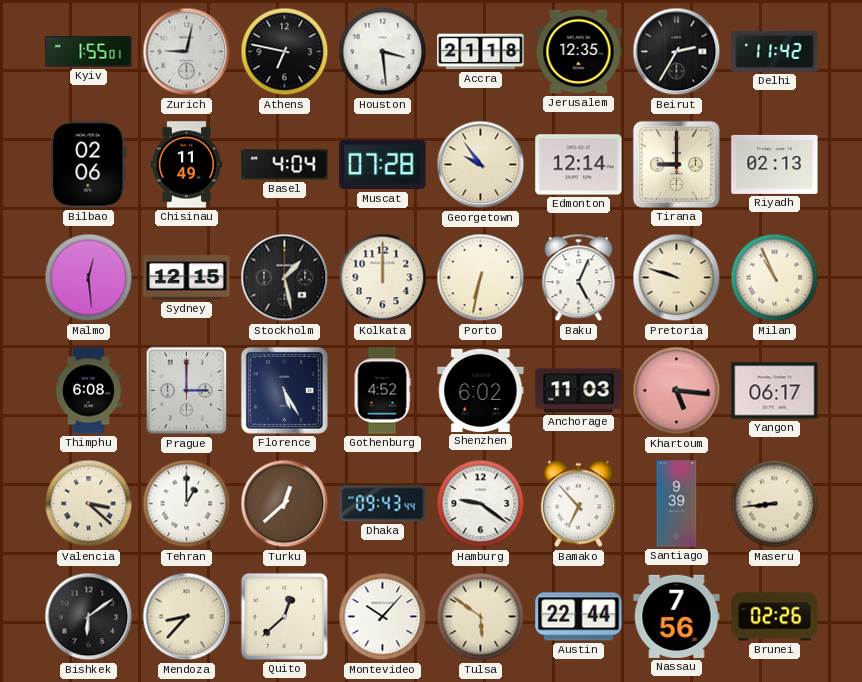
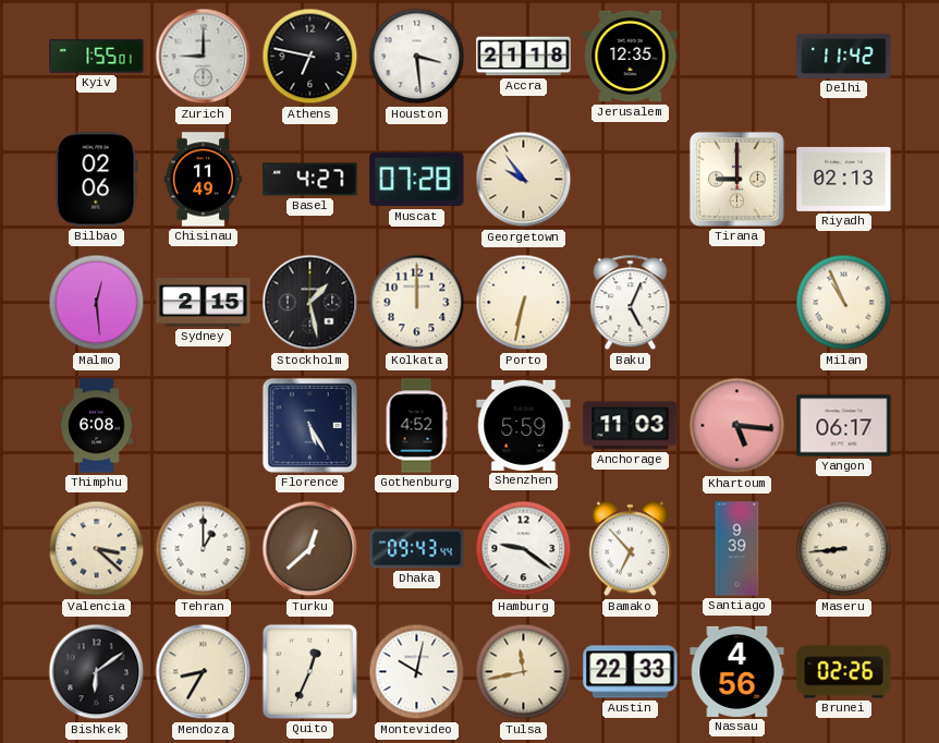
Zurich: 9:02 -> 9:00 (204, 57)
Beirut: 2:35 -> none (677, 52)
Basel: 4:04 -> 4:27 (310, 180)
Edmonton: 12:14 -> none (579, 165)
Sydney: 12:15 -> 2:15 (204, 303)
Pretoria: 9:48 -> none (677, 278)
Prague: 3:00 -> none (187, 391)
Shenzhen: 6:02 -> 5:59 (524, 425)
Mendoza: 8:37 -> 8:35 (204, 672)
Quito: 12:38 -> 12:34 (309, 671)
Montevideo: 10:07 -> 10:02 (417, 672)
Tulsa: 5:51 -> 11:43 (524, 672)
Austin: 22:44 -> 22:33 (631, 672)
Nassau: 7:56 -> 4:56 (737, 671)
